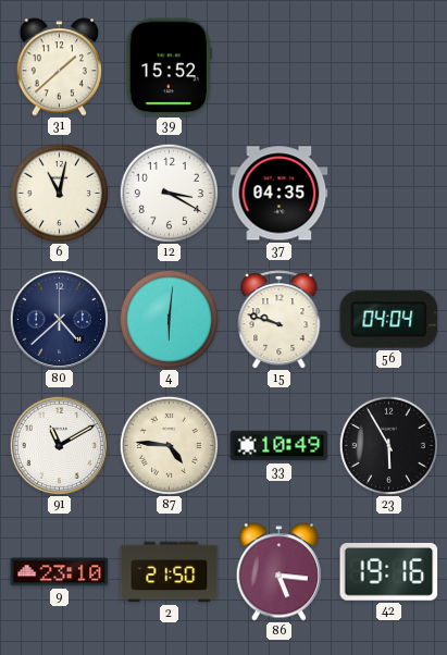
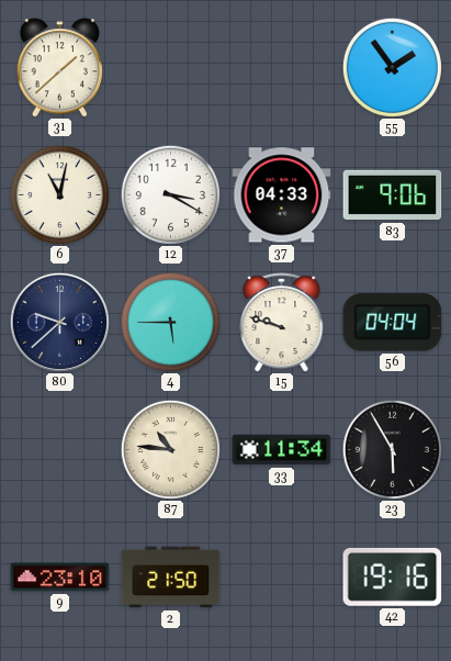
39: 15:52 -> none (169, 67)
55: none -> 1:54 (392, 67)
37: 04:35 -> 04:33 (282, 195)
83: none -> 9:06 (393, 195)
80: 4:38 -> 9:38 (59, 322)
4: 6:01 -> 5:45 (170, 322)
91: 11:10 -> none (59, 445)
87: 4:46 -> 10:46 (170, 449)
33: 10:49 -> 11:34 (282, 450)
86: 5:16 -> none (278, 572)
